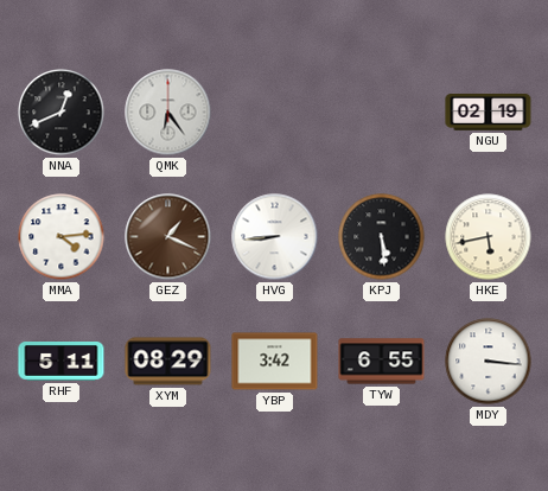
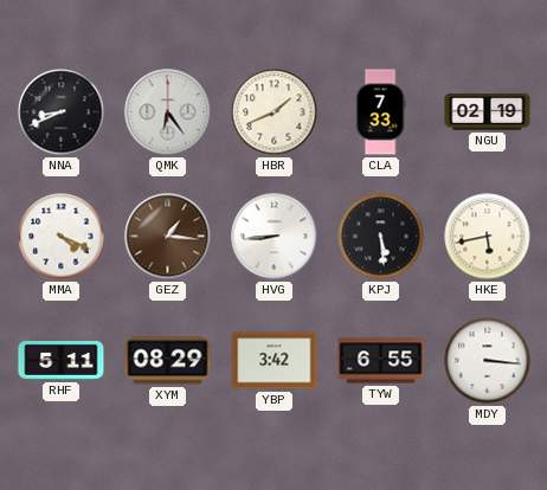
NNA: 12:41 -> 8:41 (62, 112)
HBR: none -> 1:41 (275, 112)
CLA: none -> 7:33 (380, 112)
MMA: 4:14 -> 4:19 (62, 237)
GEZ: 1:19 -> 1:16 (168, 237)
